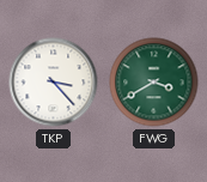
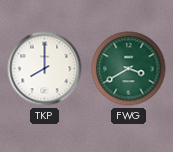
TKP: 3:23 -> 8:00 (45, 69)
